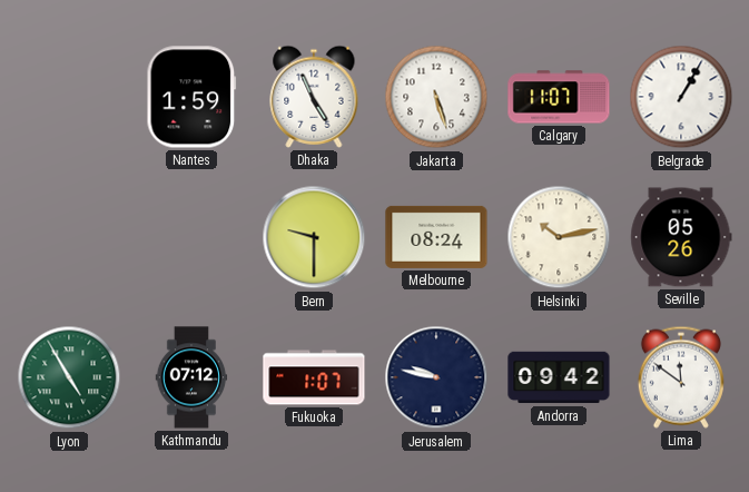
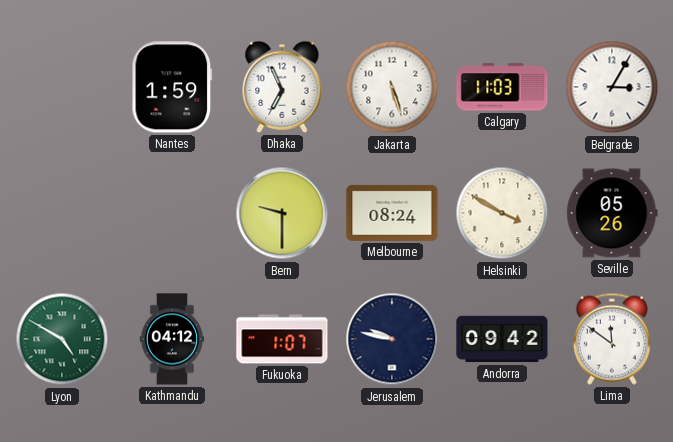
Dhaka: 4:56 -> 6:56 (282, 87)
Calgary: 11:07 -> 11:03 (502, 87)
Belgrade: 1:05 -> 3:05 (612, 87)
Helsinki: 10:13 -> 3:50 (502, 213)
Lyon: 4:55 -> 4:50 (62, 339)
Kathmandu: 07:12 -> 04:12 (172, 339)
